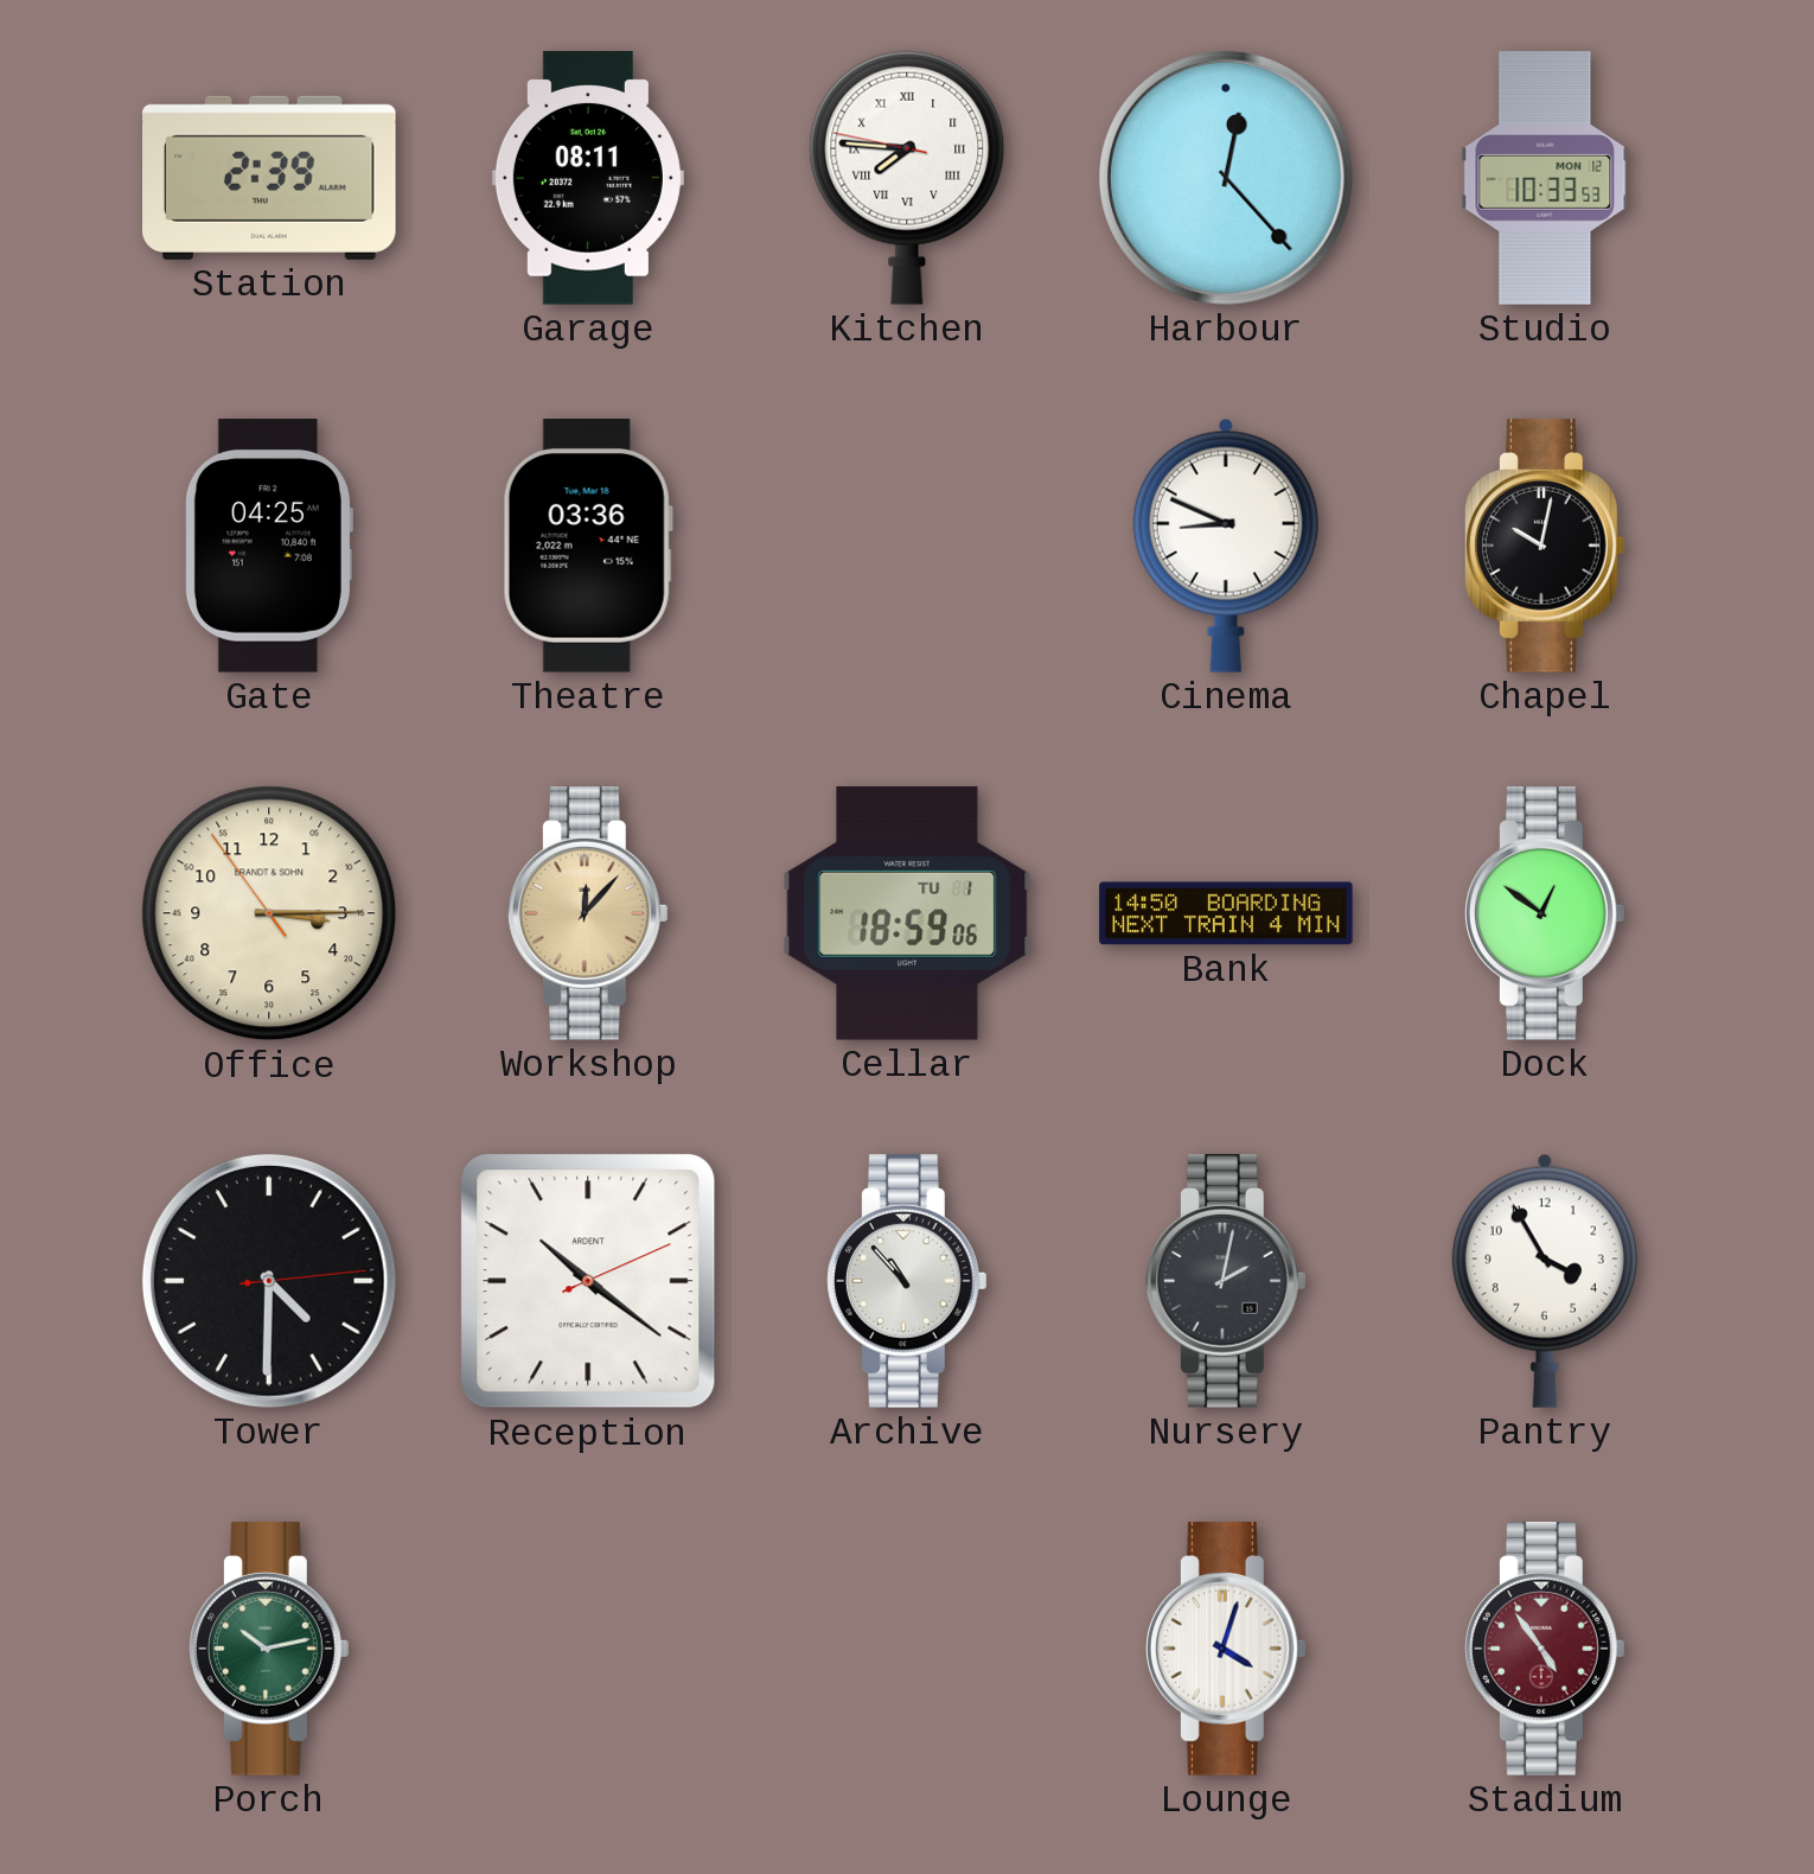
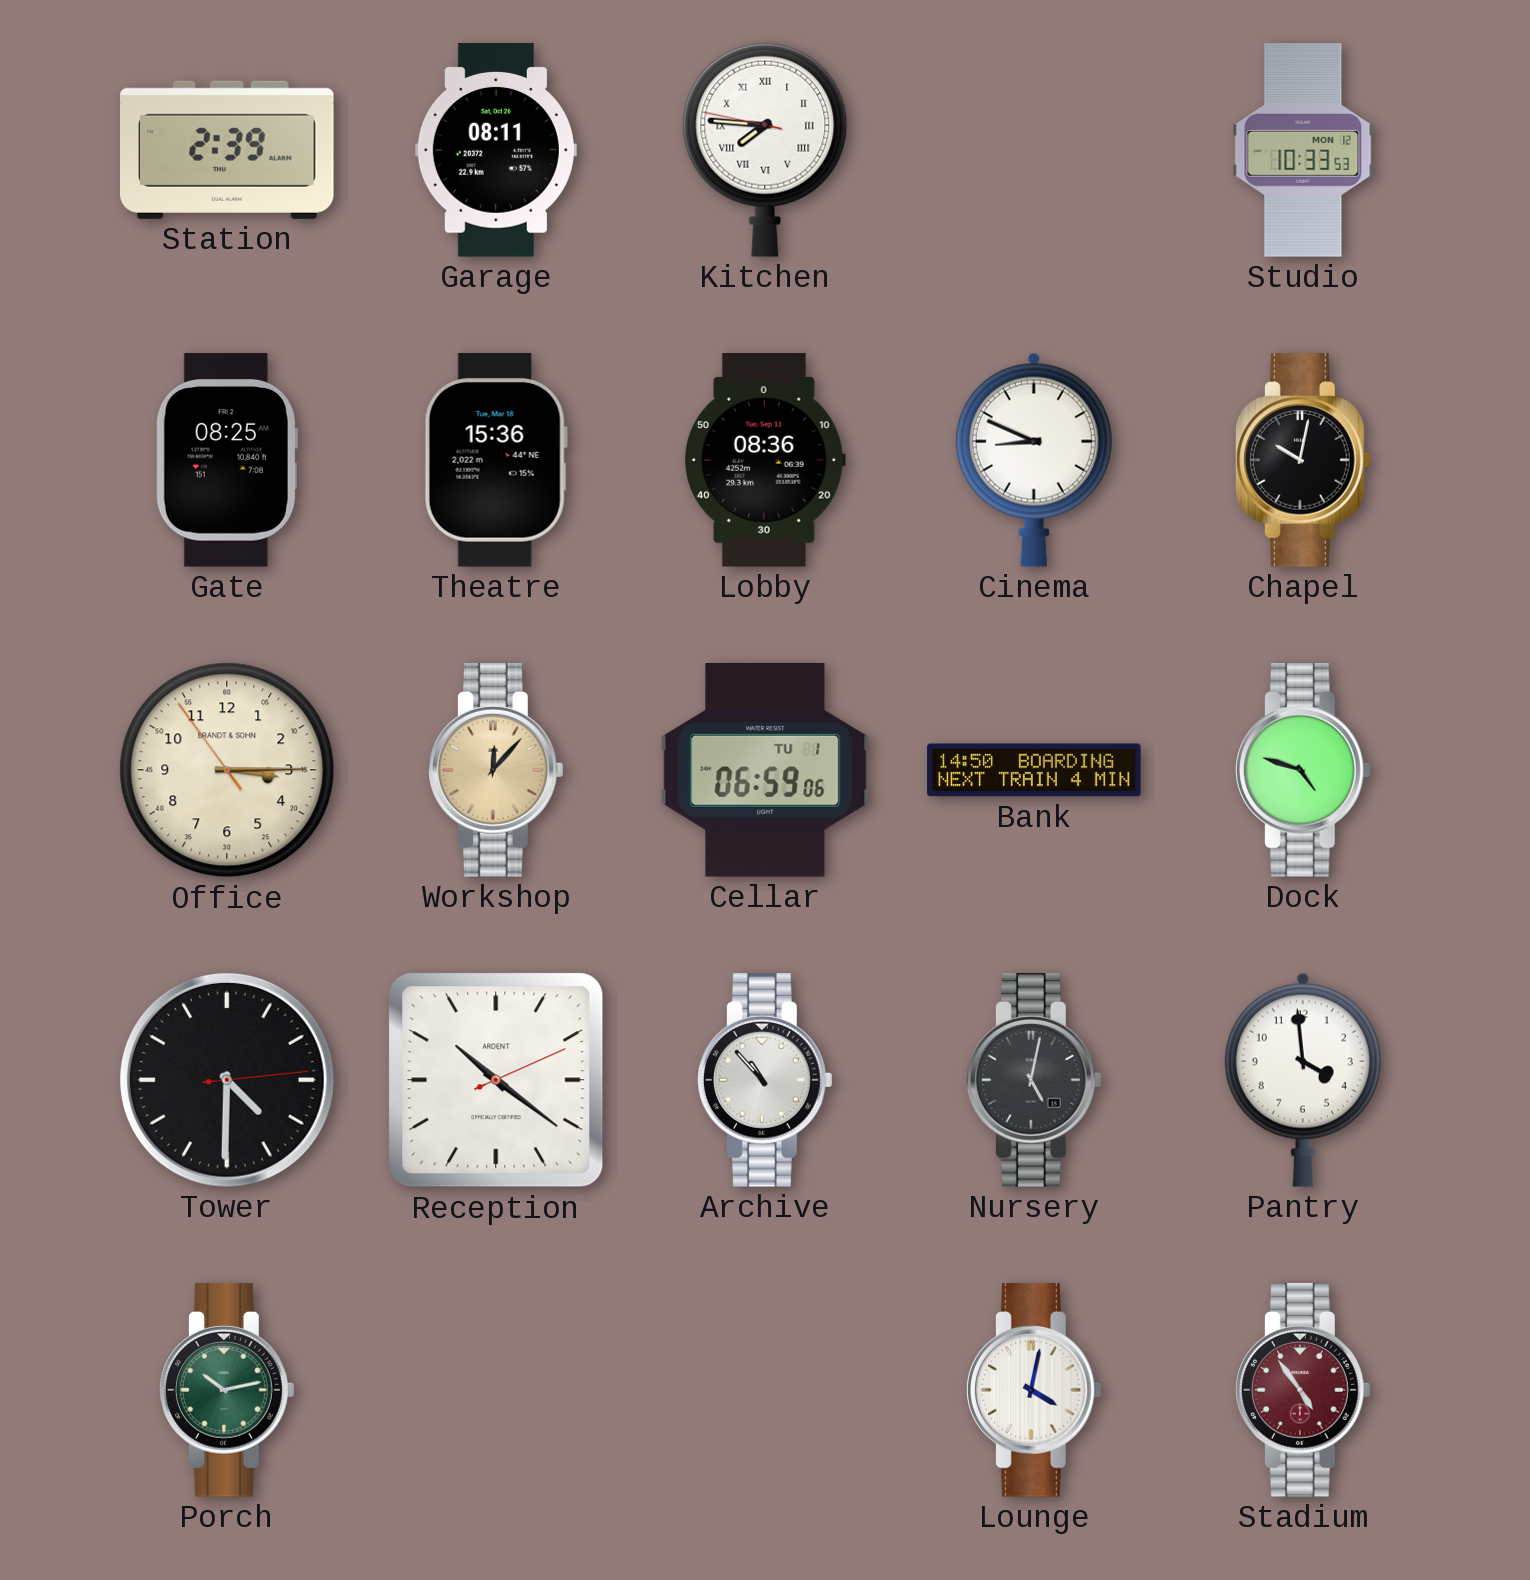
Harbour: 12:23 -> none (1226, 178)
Gate: 04:25 -> 08:25 (226, 460)
Theatre: 03:36 -> 15:36 (496, 461)
Lobby: none -> 08:36 (765, 460)
Cellar: 18:59 -> 06:59 (765, 771)
Dock: 12:51 -> 4:48 (1304, 770)
Nursery: 2:02 -> 5:02 (1035, 1080)
Pantry: 3:55 -> 3:59 (1303, 1080)
Lounge: 4:03 -> 4:02 (1035, 1390)
